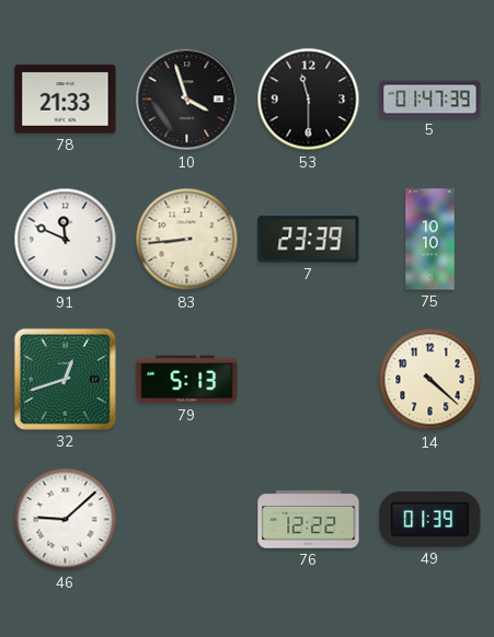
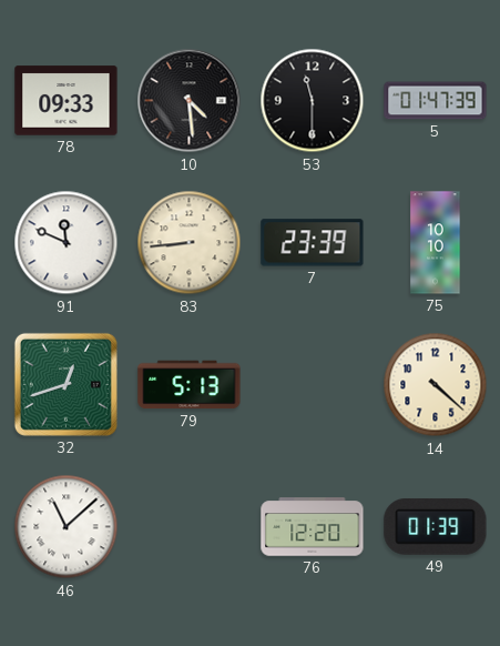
78: 21:33 -> 09:33 (67, 101)
10: 3:57 -> 4:29 (190, 101)
46: 9:08 -> 11:08 (67, 527)
76: 12:22 -> 12:20 (313, 527)
